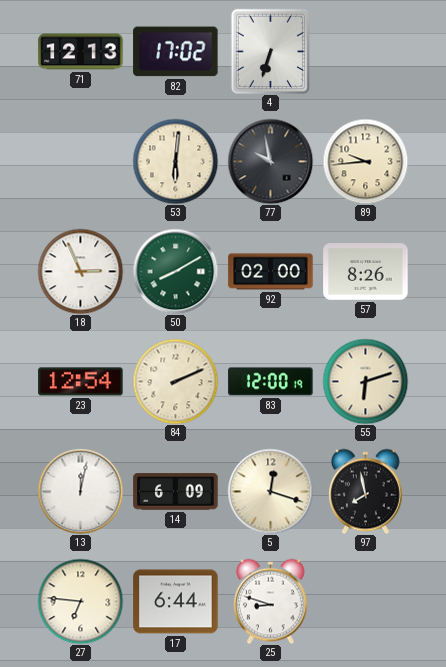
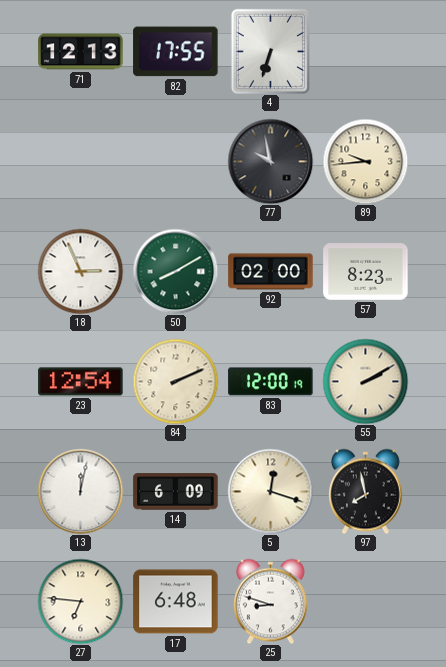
82: 17:02 -> 17:55 (176, 52)
53: 6:01 -> none (175, 161)
57: 8:26 -> 8:23 (366, 272)
55: 6:12 -> 2:10 (365, 381)
17: 6:44 -> 6:48 (176, 602)
